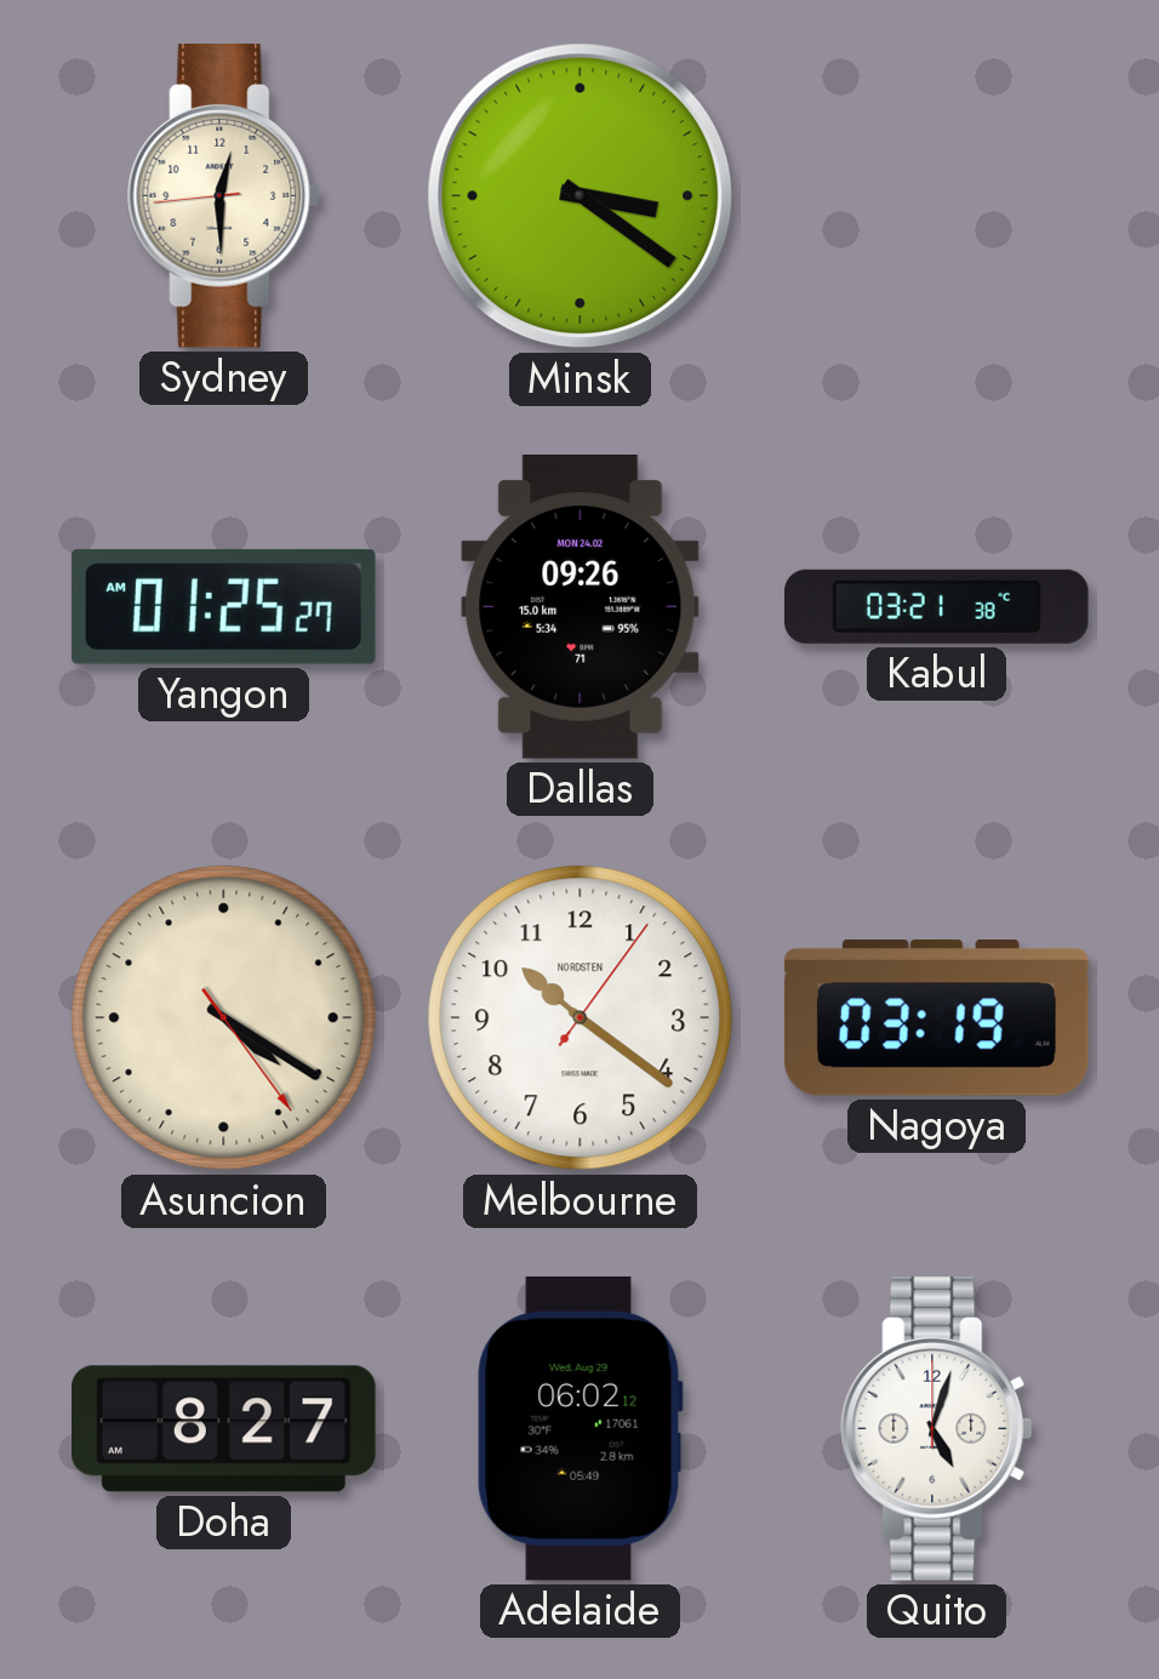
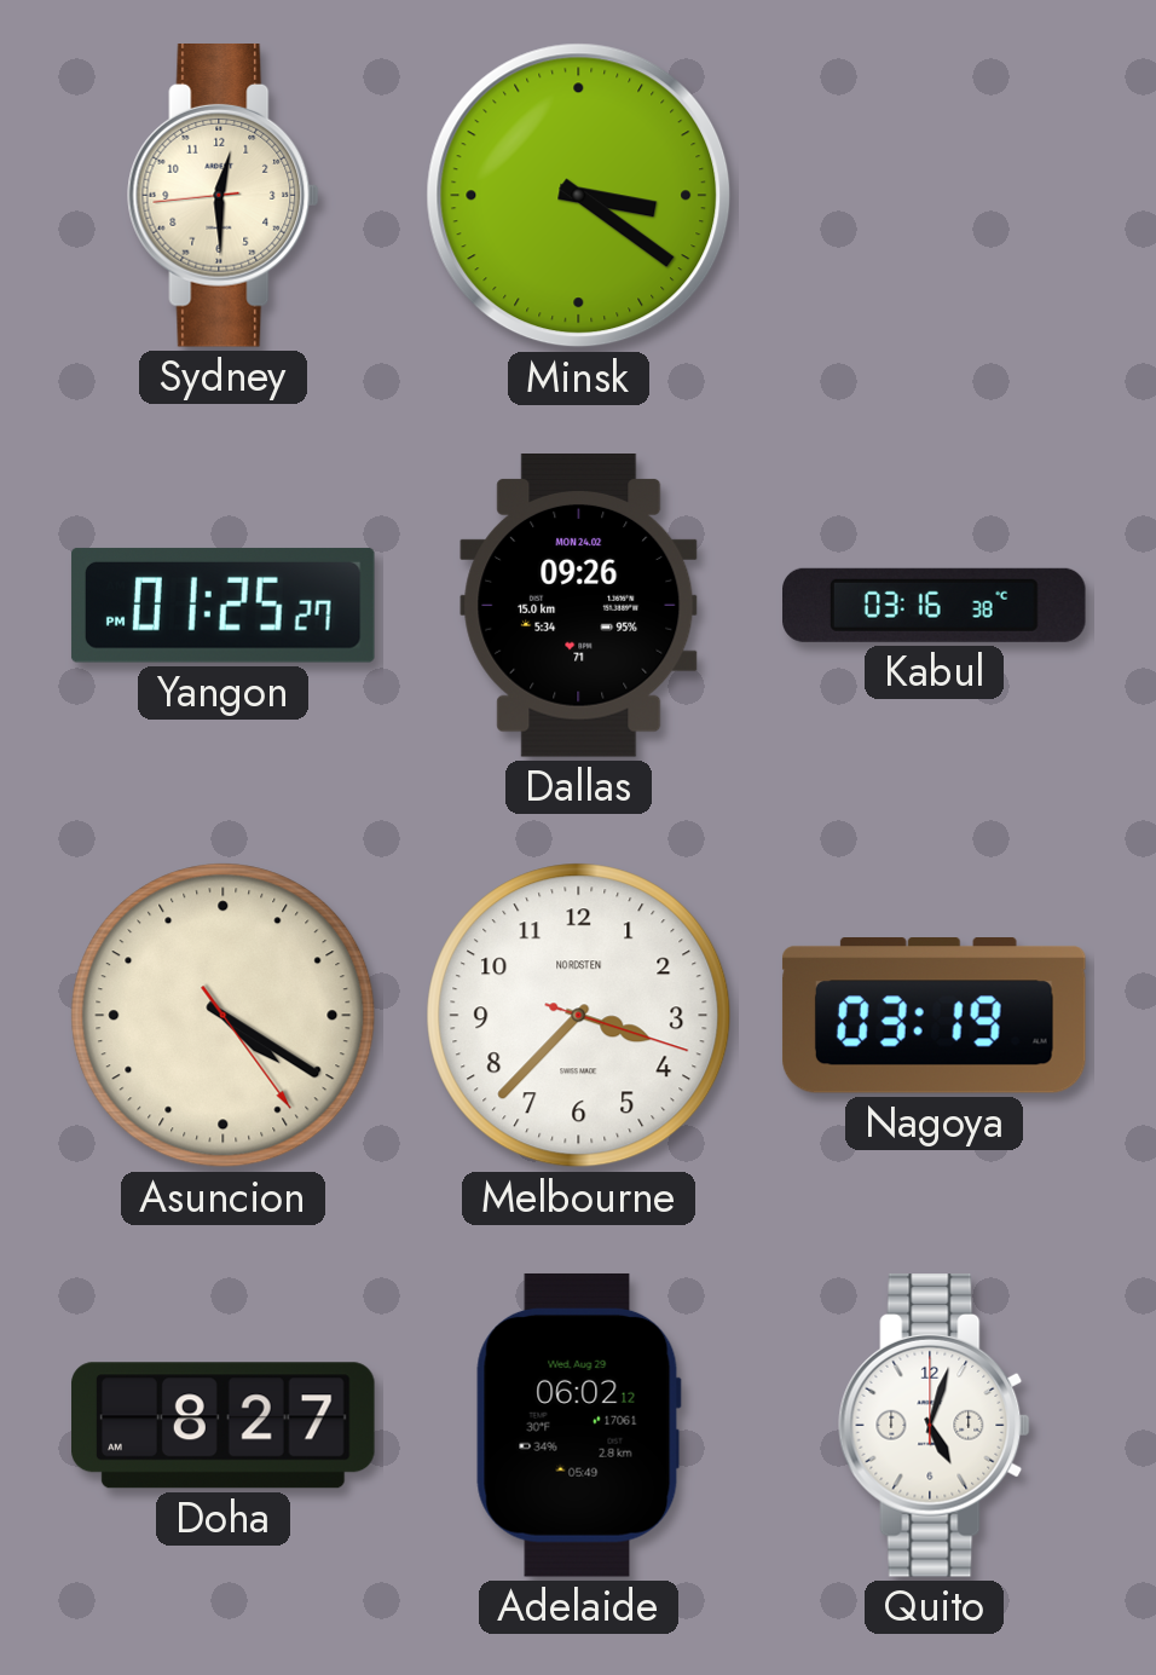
Yangon: 01:25:27 AM -> 01:25:27 PM (222, 605)
Kabul: 03:21 -> 03:16 (935, 605)
Melbourne: 10:21 -> 3:37 (579, 1016)
